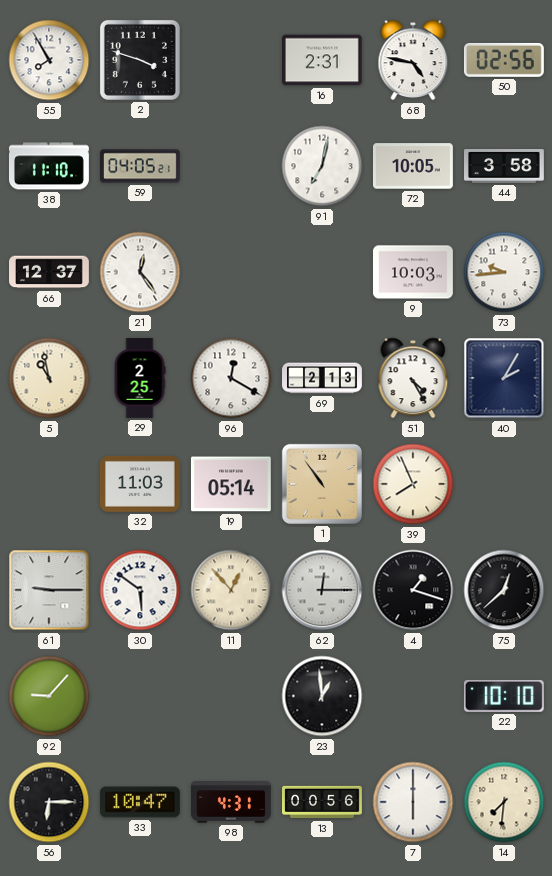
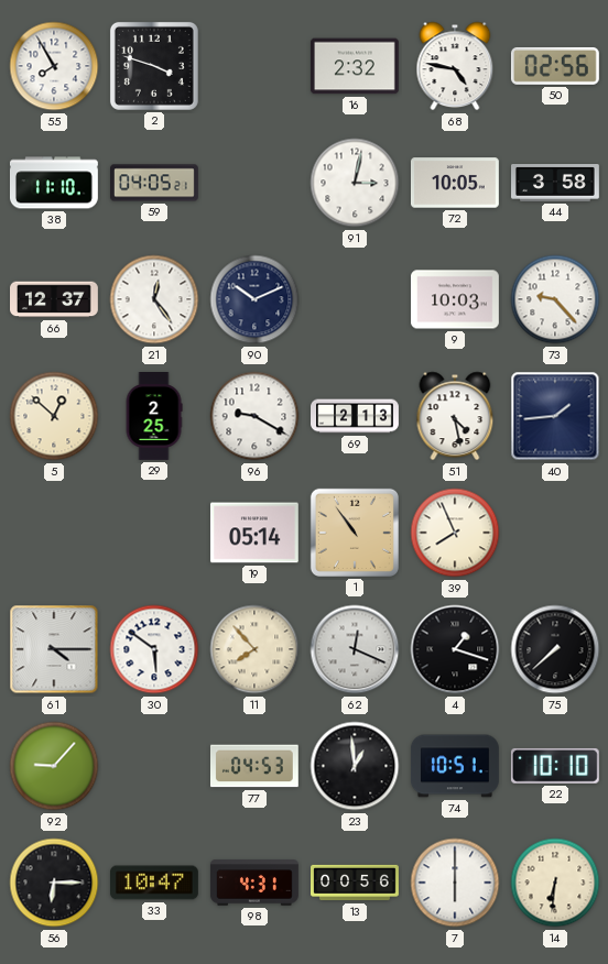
16: 2:31 -> 2:32 (355, 66)
91: 7:02 -> 3:02 (355, 183)
90: none -> 10:11 (254, 299)
73: 9:44 -> 9:23 (555, 299)
5: 10:58 -> 12:52 (54, 416)
96: 12:20 -> 9:20 (254, 416)
51: 4:25 -> 4:28 (455, 416)
40: 2:05 -> 1:44 (555, 416)
32: 11:03 -> none (140, 484)
61: 9:15 -> 4:15 (54, 649)
11: 12:53 -> 7:53 (254, 649)
62: 12:15 -> 12:19 (355, 649)
75: 12:38 -> 7:38 (555, 649)
77: none -> 04:53 (254, 766)
74: none -> 10:51 (455, 766)
14: 7:31 -> 6:31 (555, 883)
